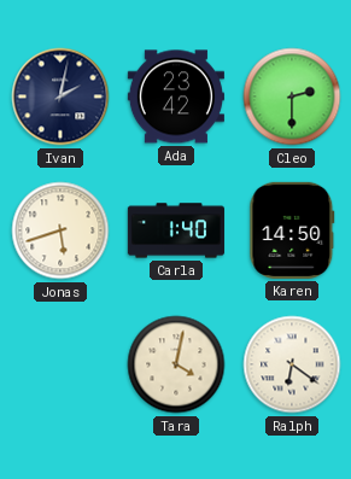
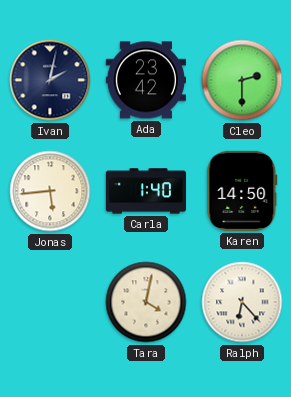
Jonas: 5:42 -> 5:44 (50, 191)
Ralph: 6:21 -> 6:23 (242, 302)
